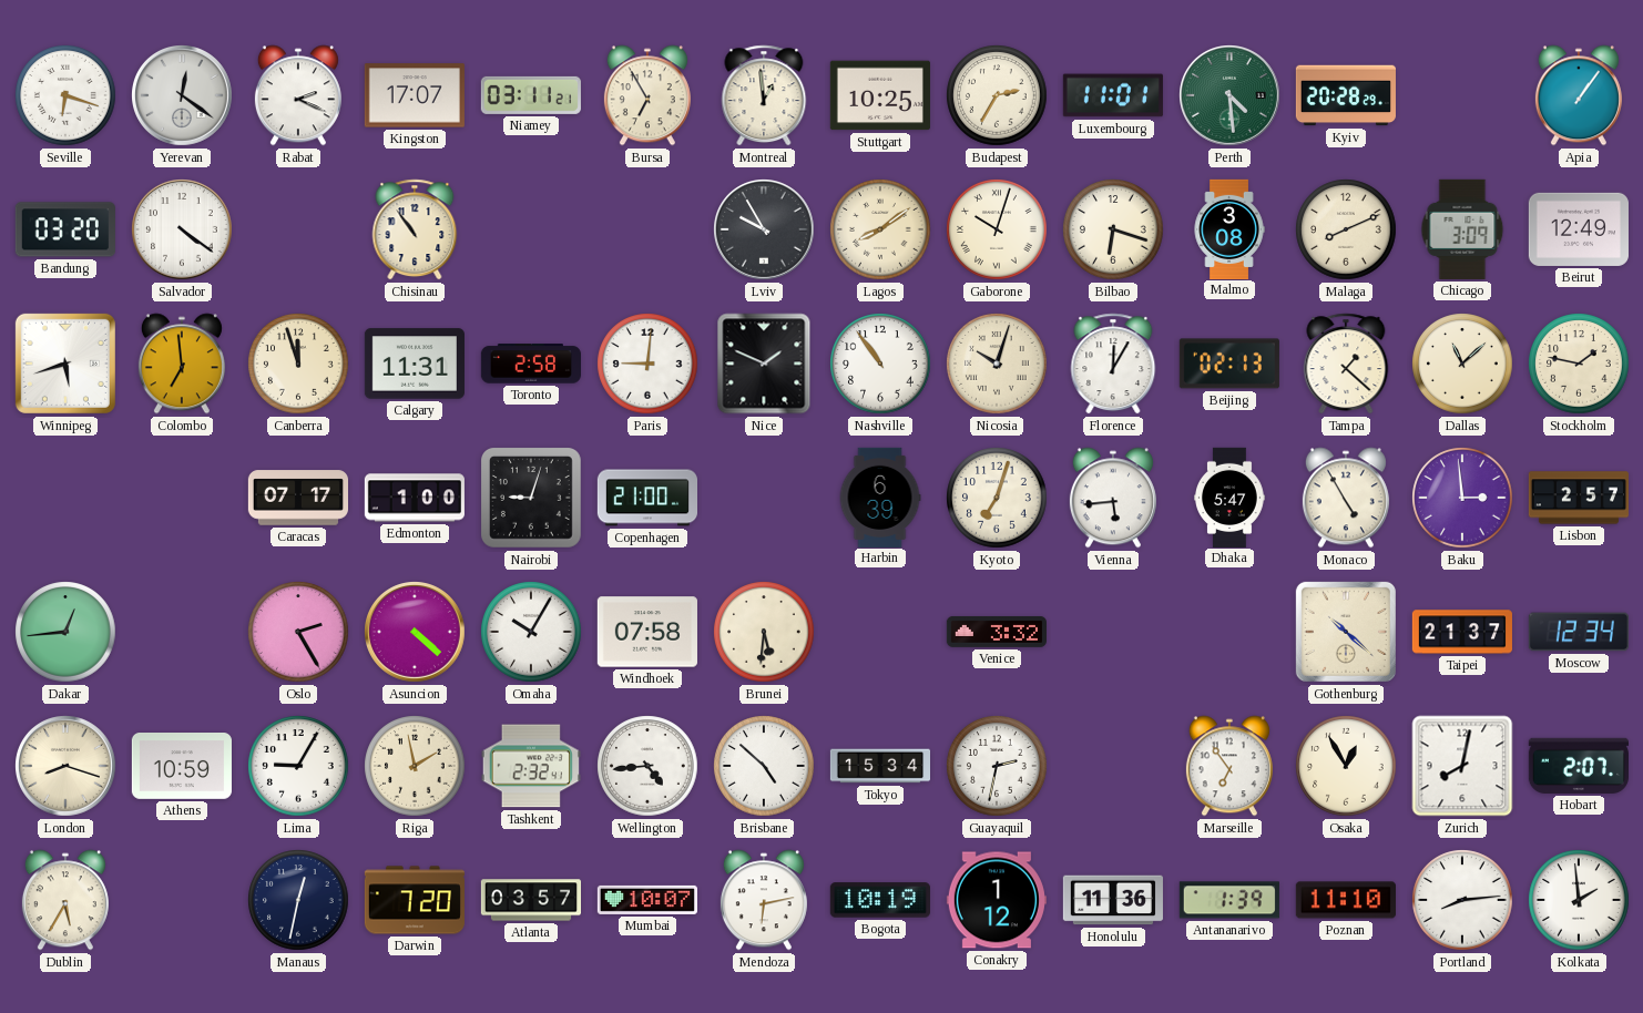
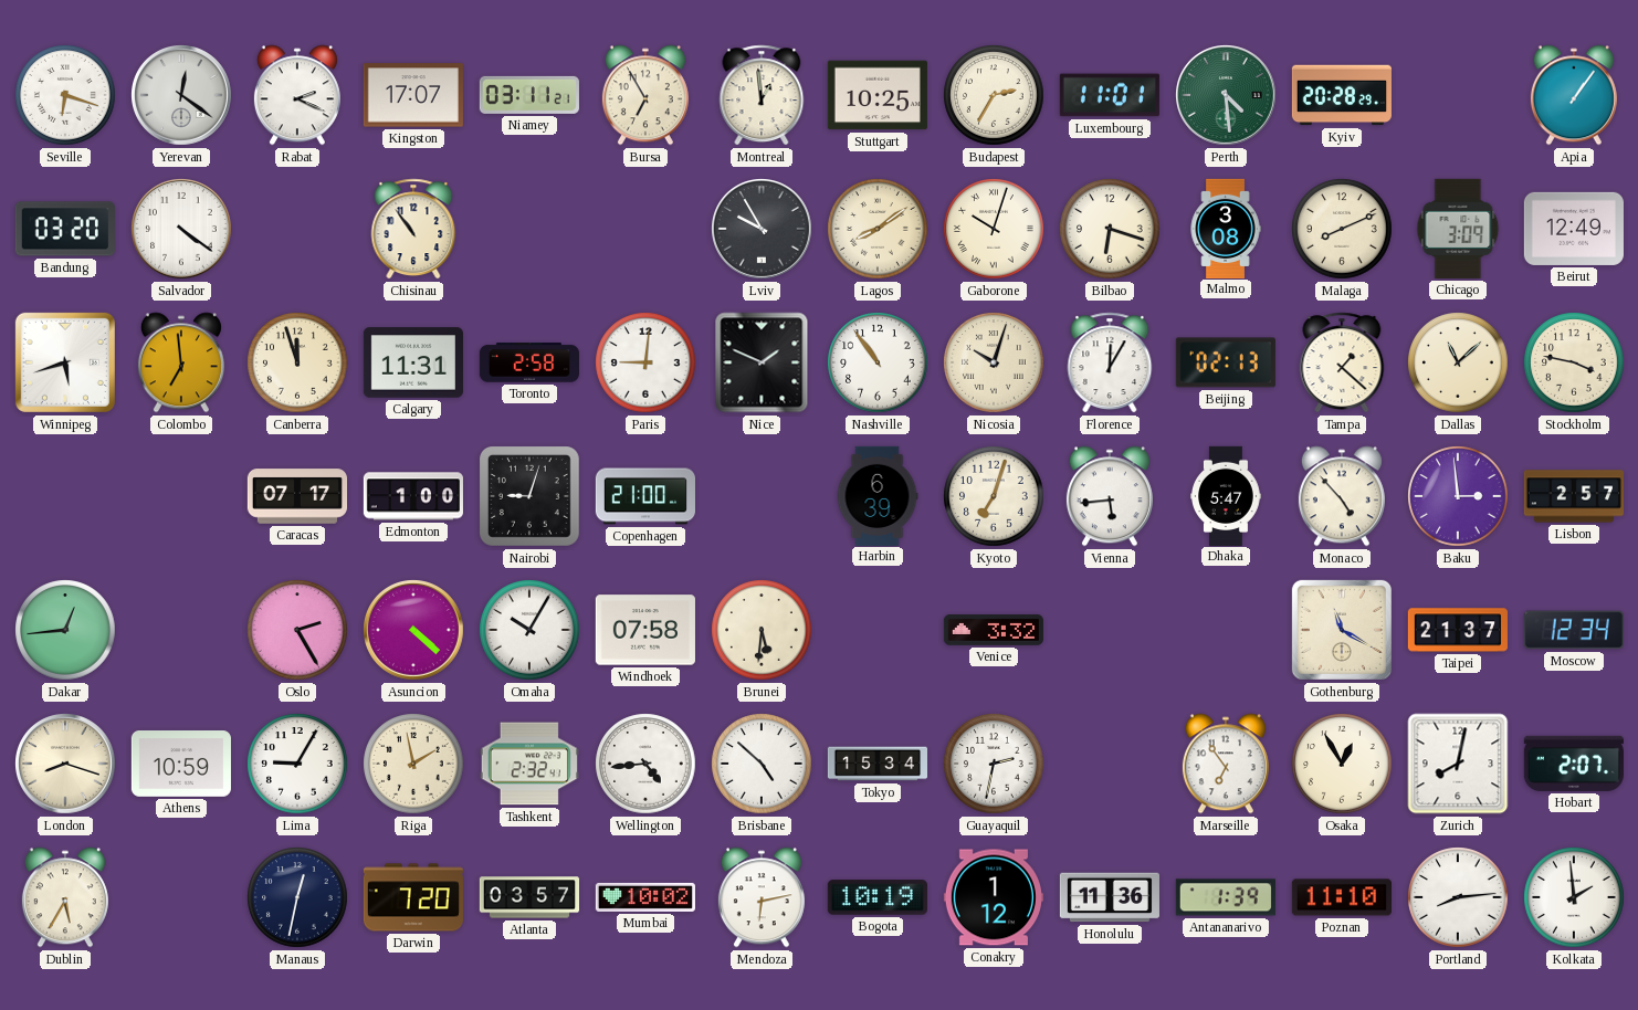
Stockholm: 1:47 -> 3:47 (1574, 362)
Monaco: 4:55 -> 4:53 (1342, 496)
Gothenburg: 10:22 -> 11:20 (1342, 630)
Mumbai: 10:07 -> 10:02 (645, 897)
